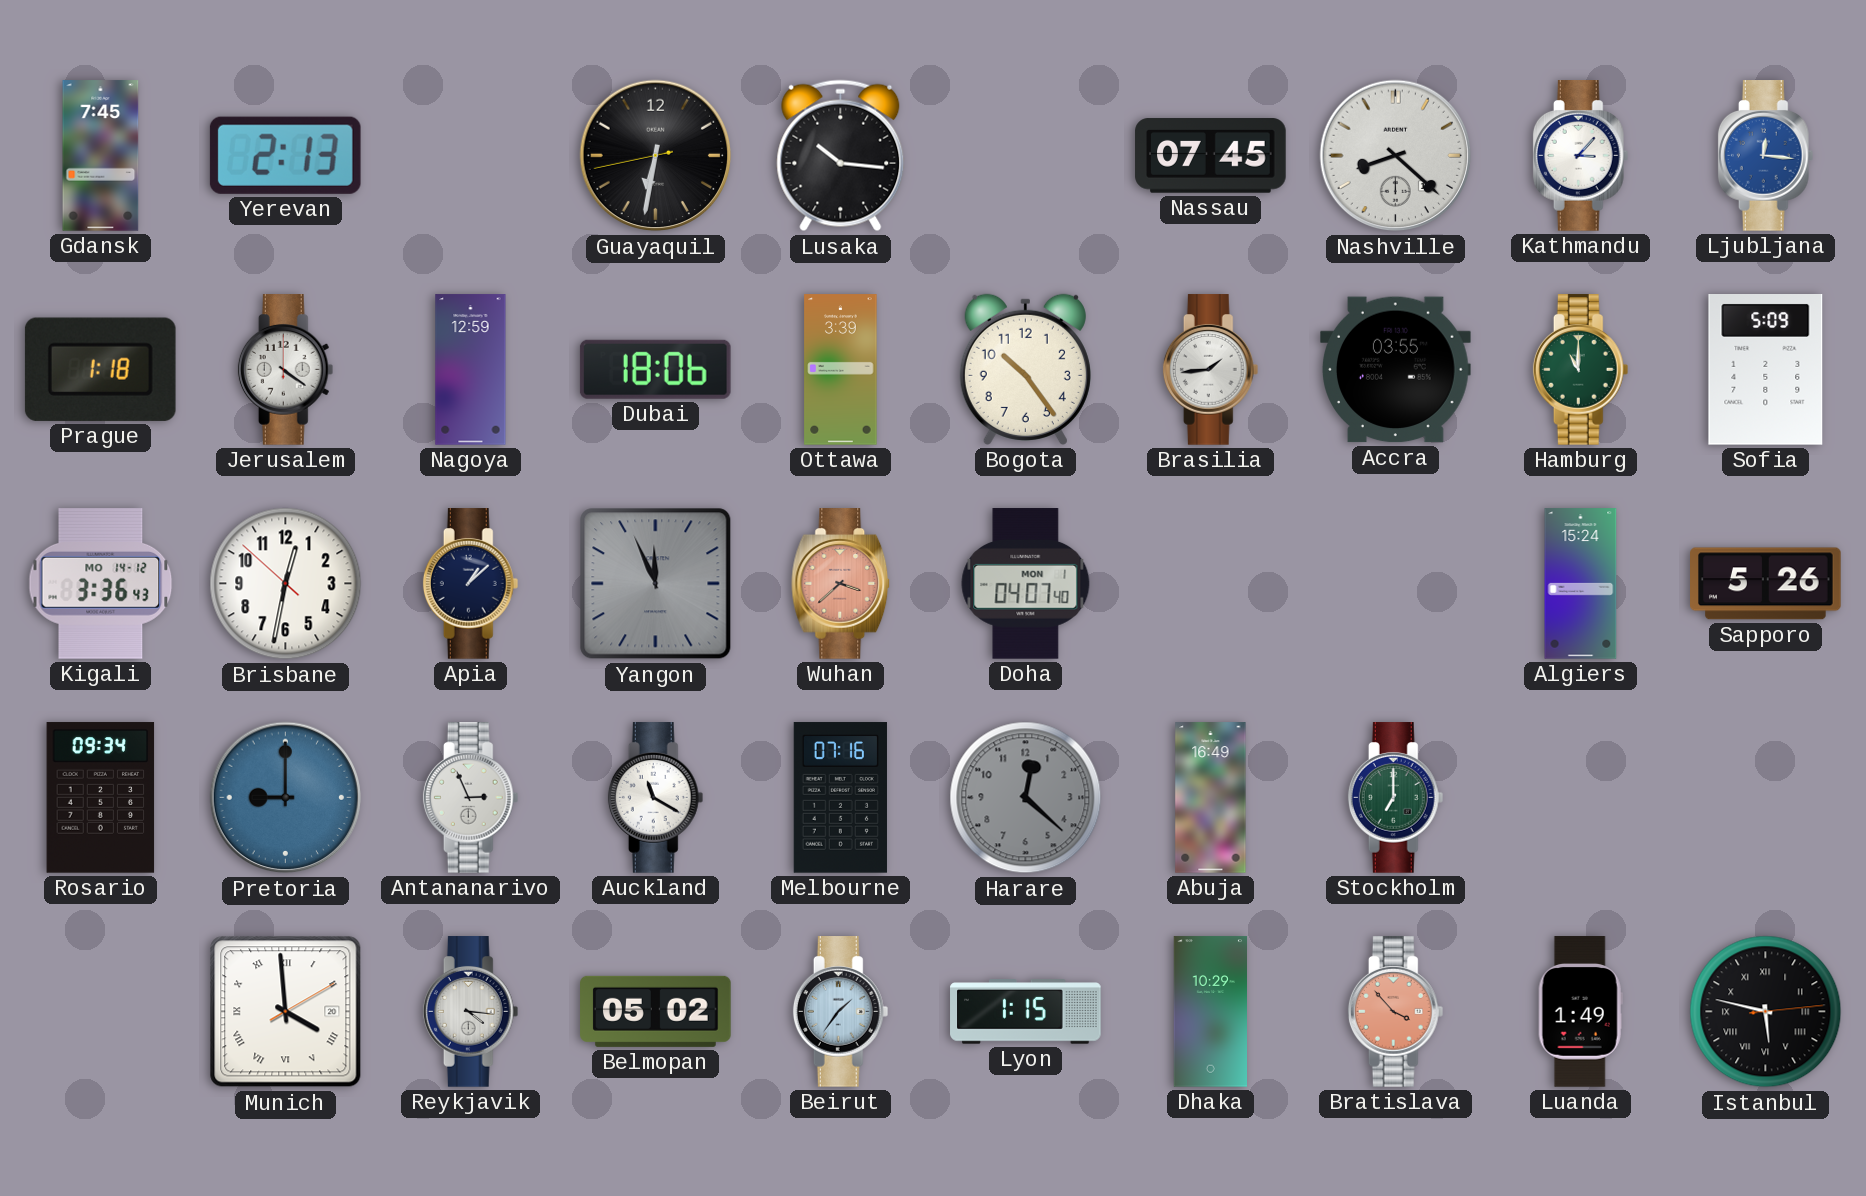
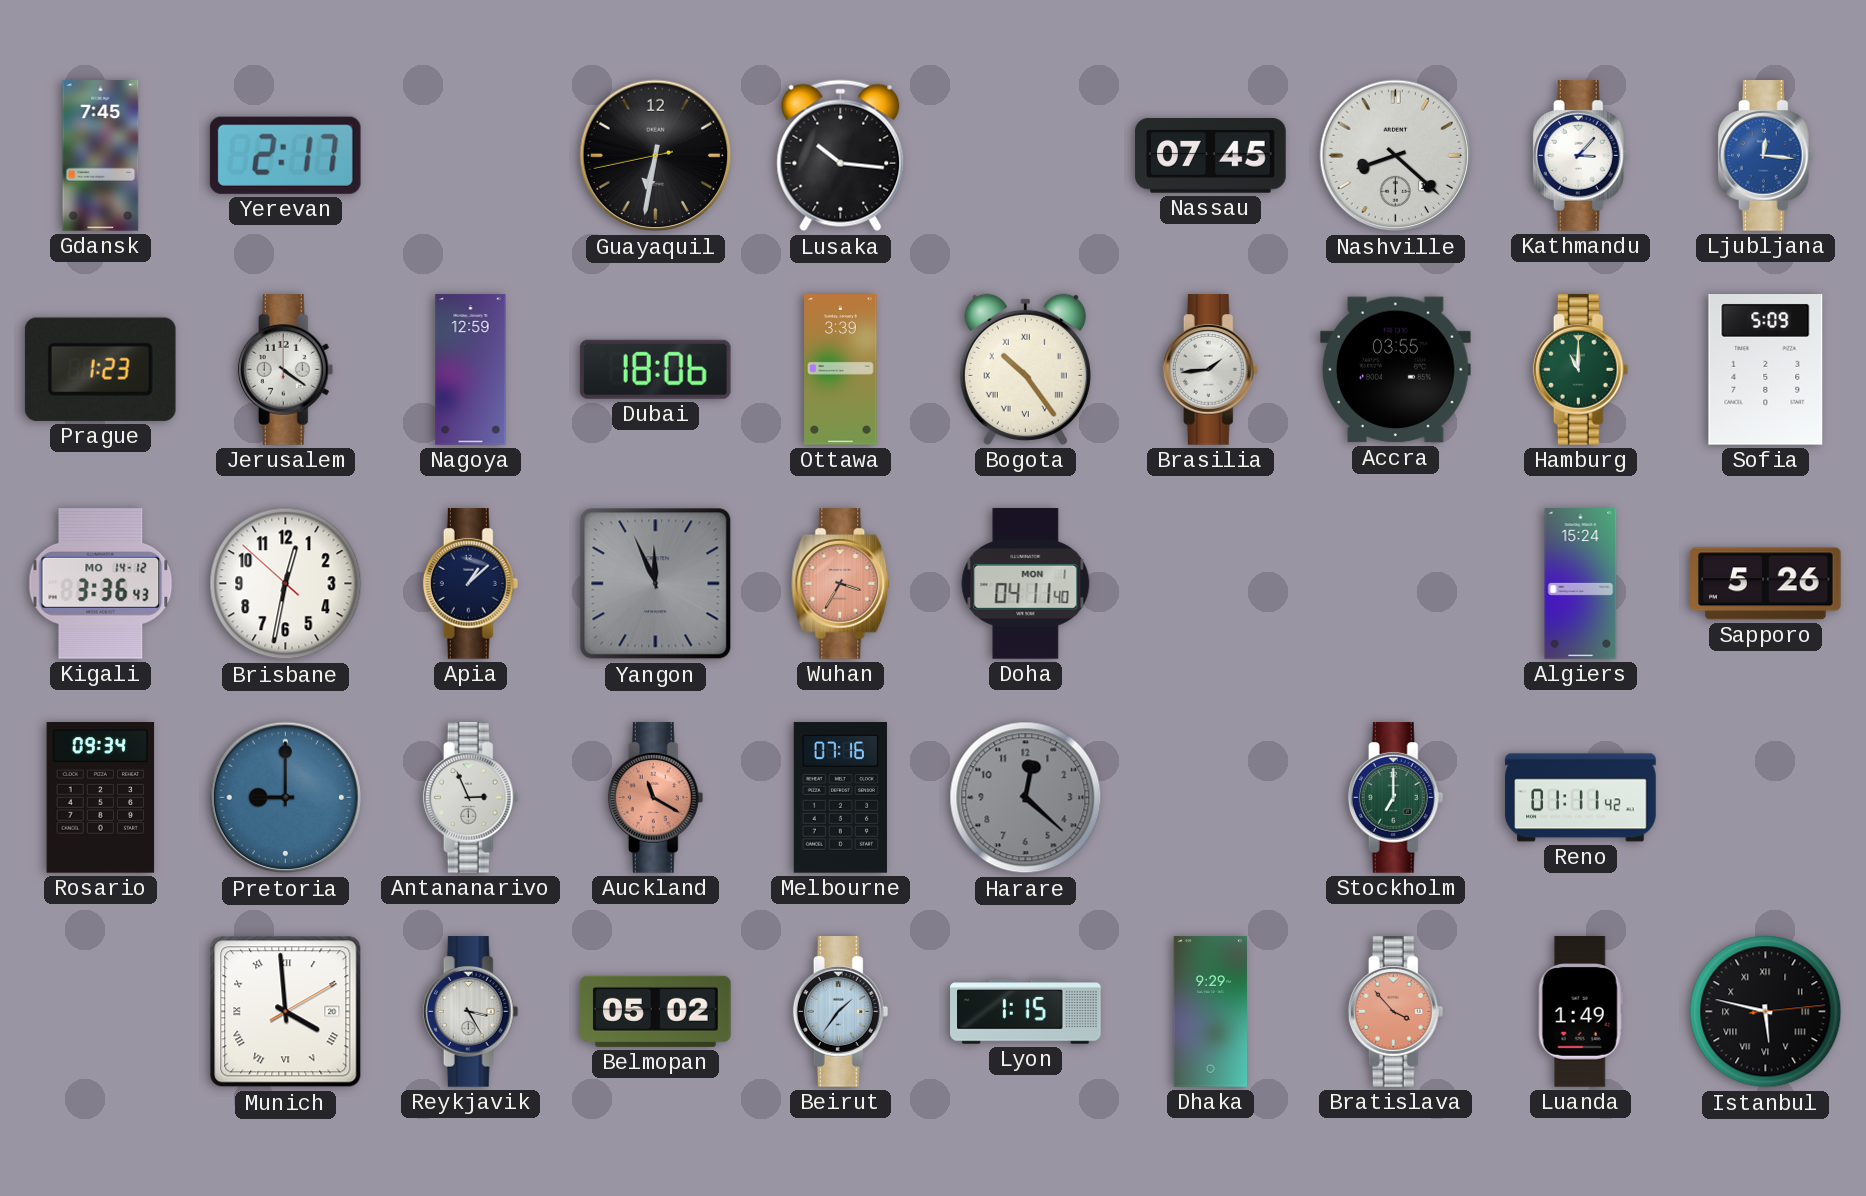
Yerevan: 2:13 -> 2:17 (285, 155)
Prague: 1:18 -> 1:23 (100, 369)
Bogota numerals: Arabic -> Roman (1025, 369)
Wuhan: 3:38 -> 3:35 (841, 584)
Doha: 04:07 -> 04:11 (1026, 584)
Auckland dial: white -> salmon (656, 798)
Abuja: 16:49 -> none (1211, 798)
Reno: none -> 01:11 (1581, 798)
Reykjavik: 4:16 -> 3:25 (471, 1012)
Dhaka: 10:29 -> 9:29 (1210, 1012)
